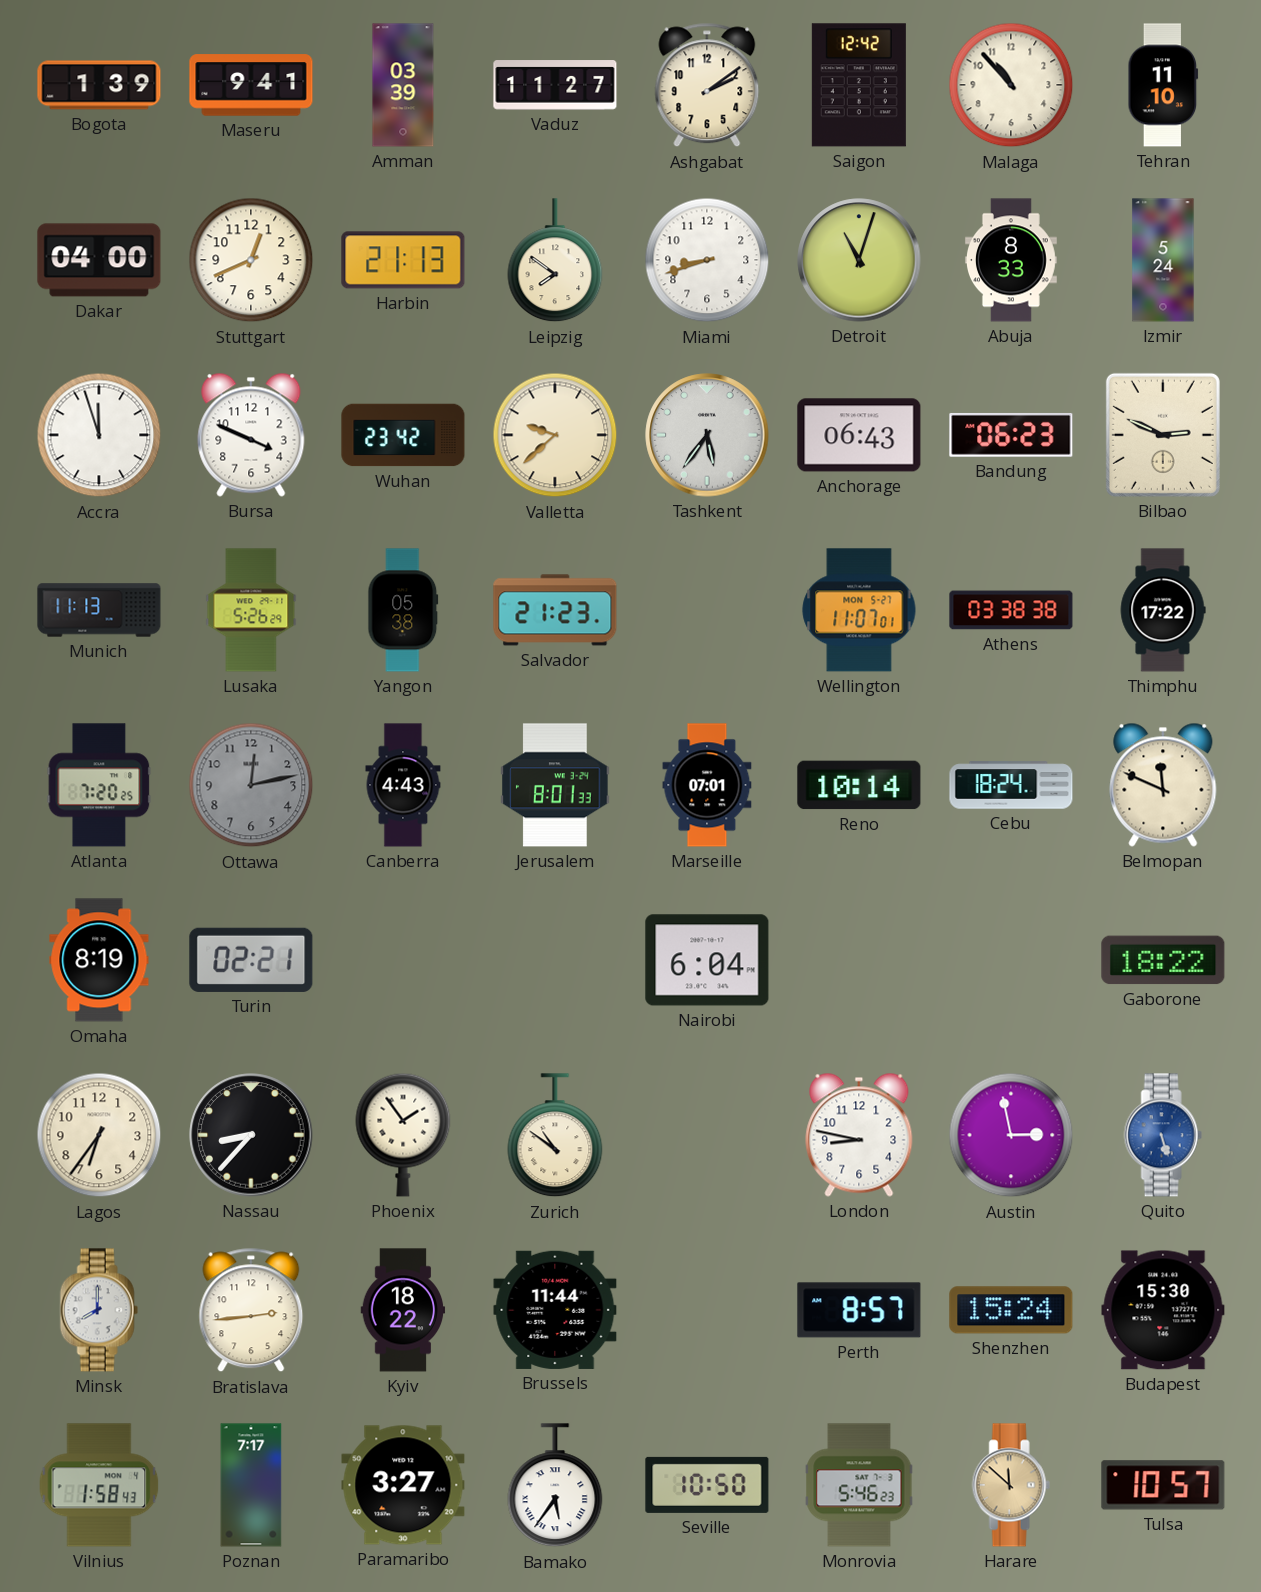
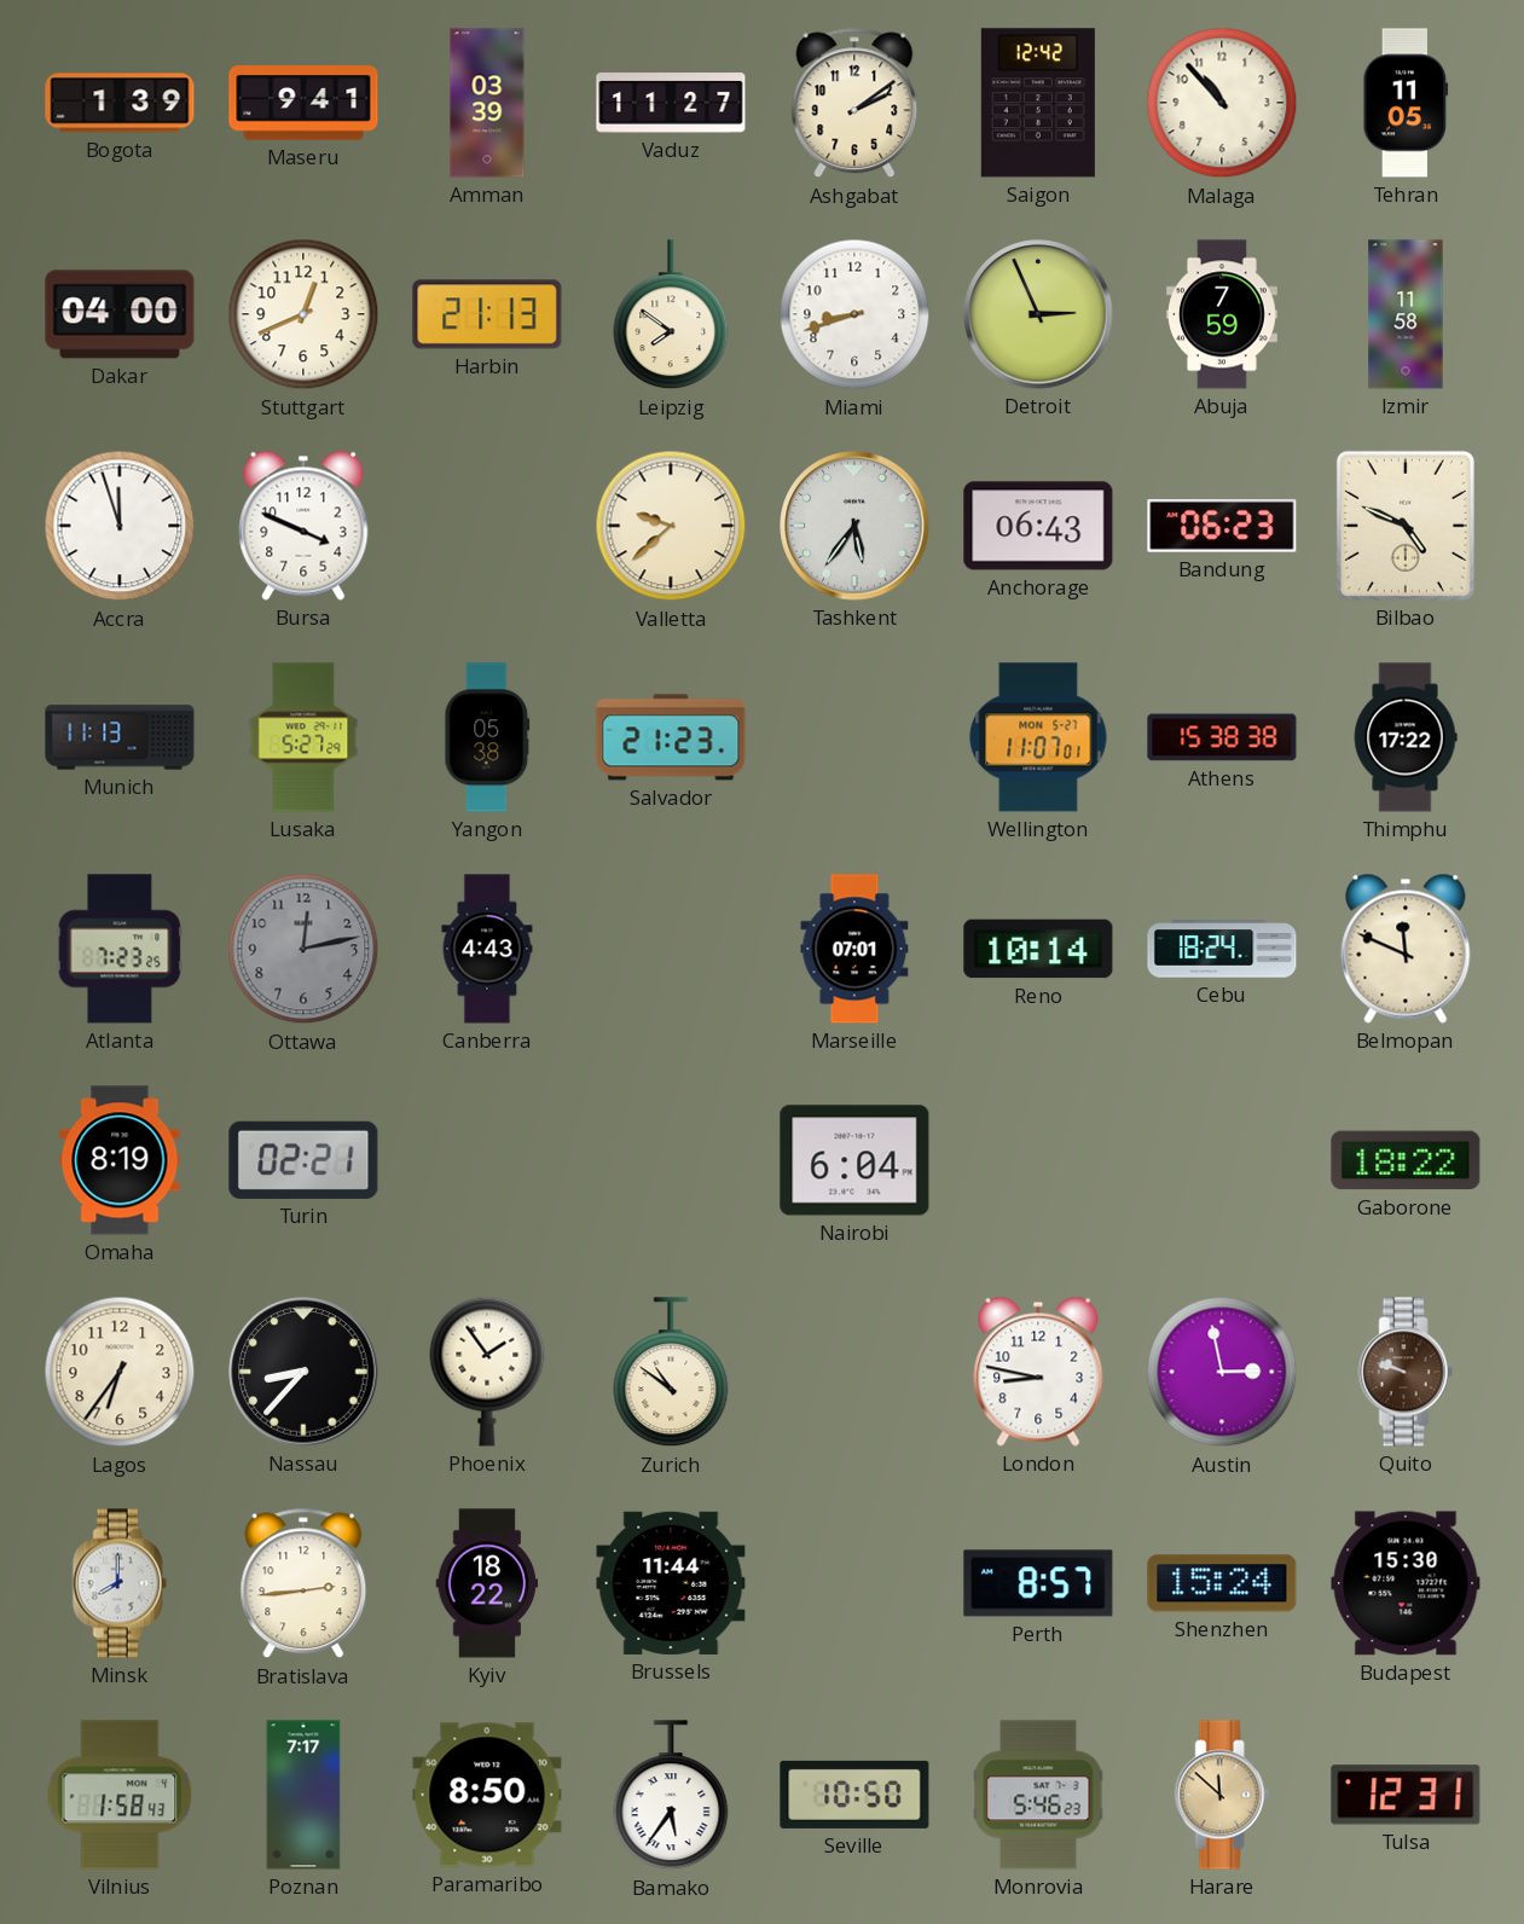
Tehran: 11:10 -> 11:05 (1406, 103)
Detroit: 11:03 -> 2:56 (1038, 314)
Abuja: 8:33 -> 7:59 (1222, 314)
Izmir: 5:24 -> 11:58 (1406, 314)
Wuhan: 23:42 -> none (403, 435)
Bilbao: 2:49 -> 4:49 (1406, 526)
Lusaka: 5:26 -> 5:27 (303, 737)
Athens: 03:38 -> 15:38 (1222, 737)
Atlanta: 7:20 -> 7:23 (120, 949)
Jerusalem: 8:01 -> none (555, 785)
Quito: 5:27 -> 9:48 (1406, 1372)
Quito dial: blue -> brown (1406, 1372)
Paramaribo: 3:27 -> 8:50 (487, 1795)
Tulsa: 10:57 -> 12:31 (1406, 1795)
